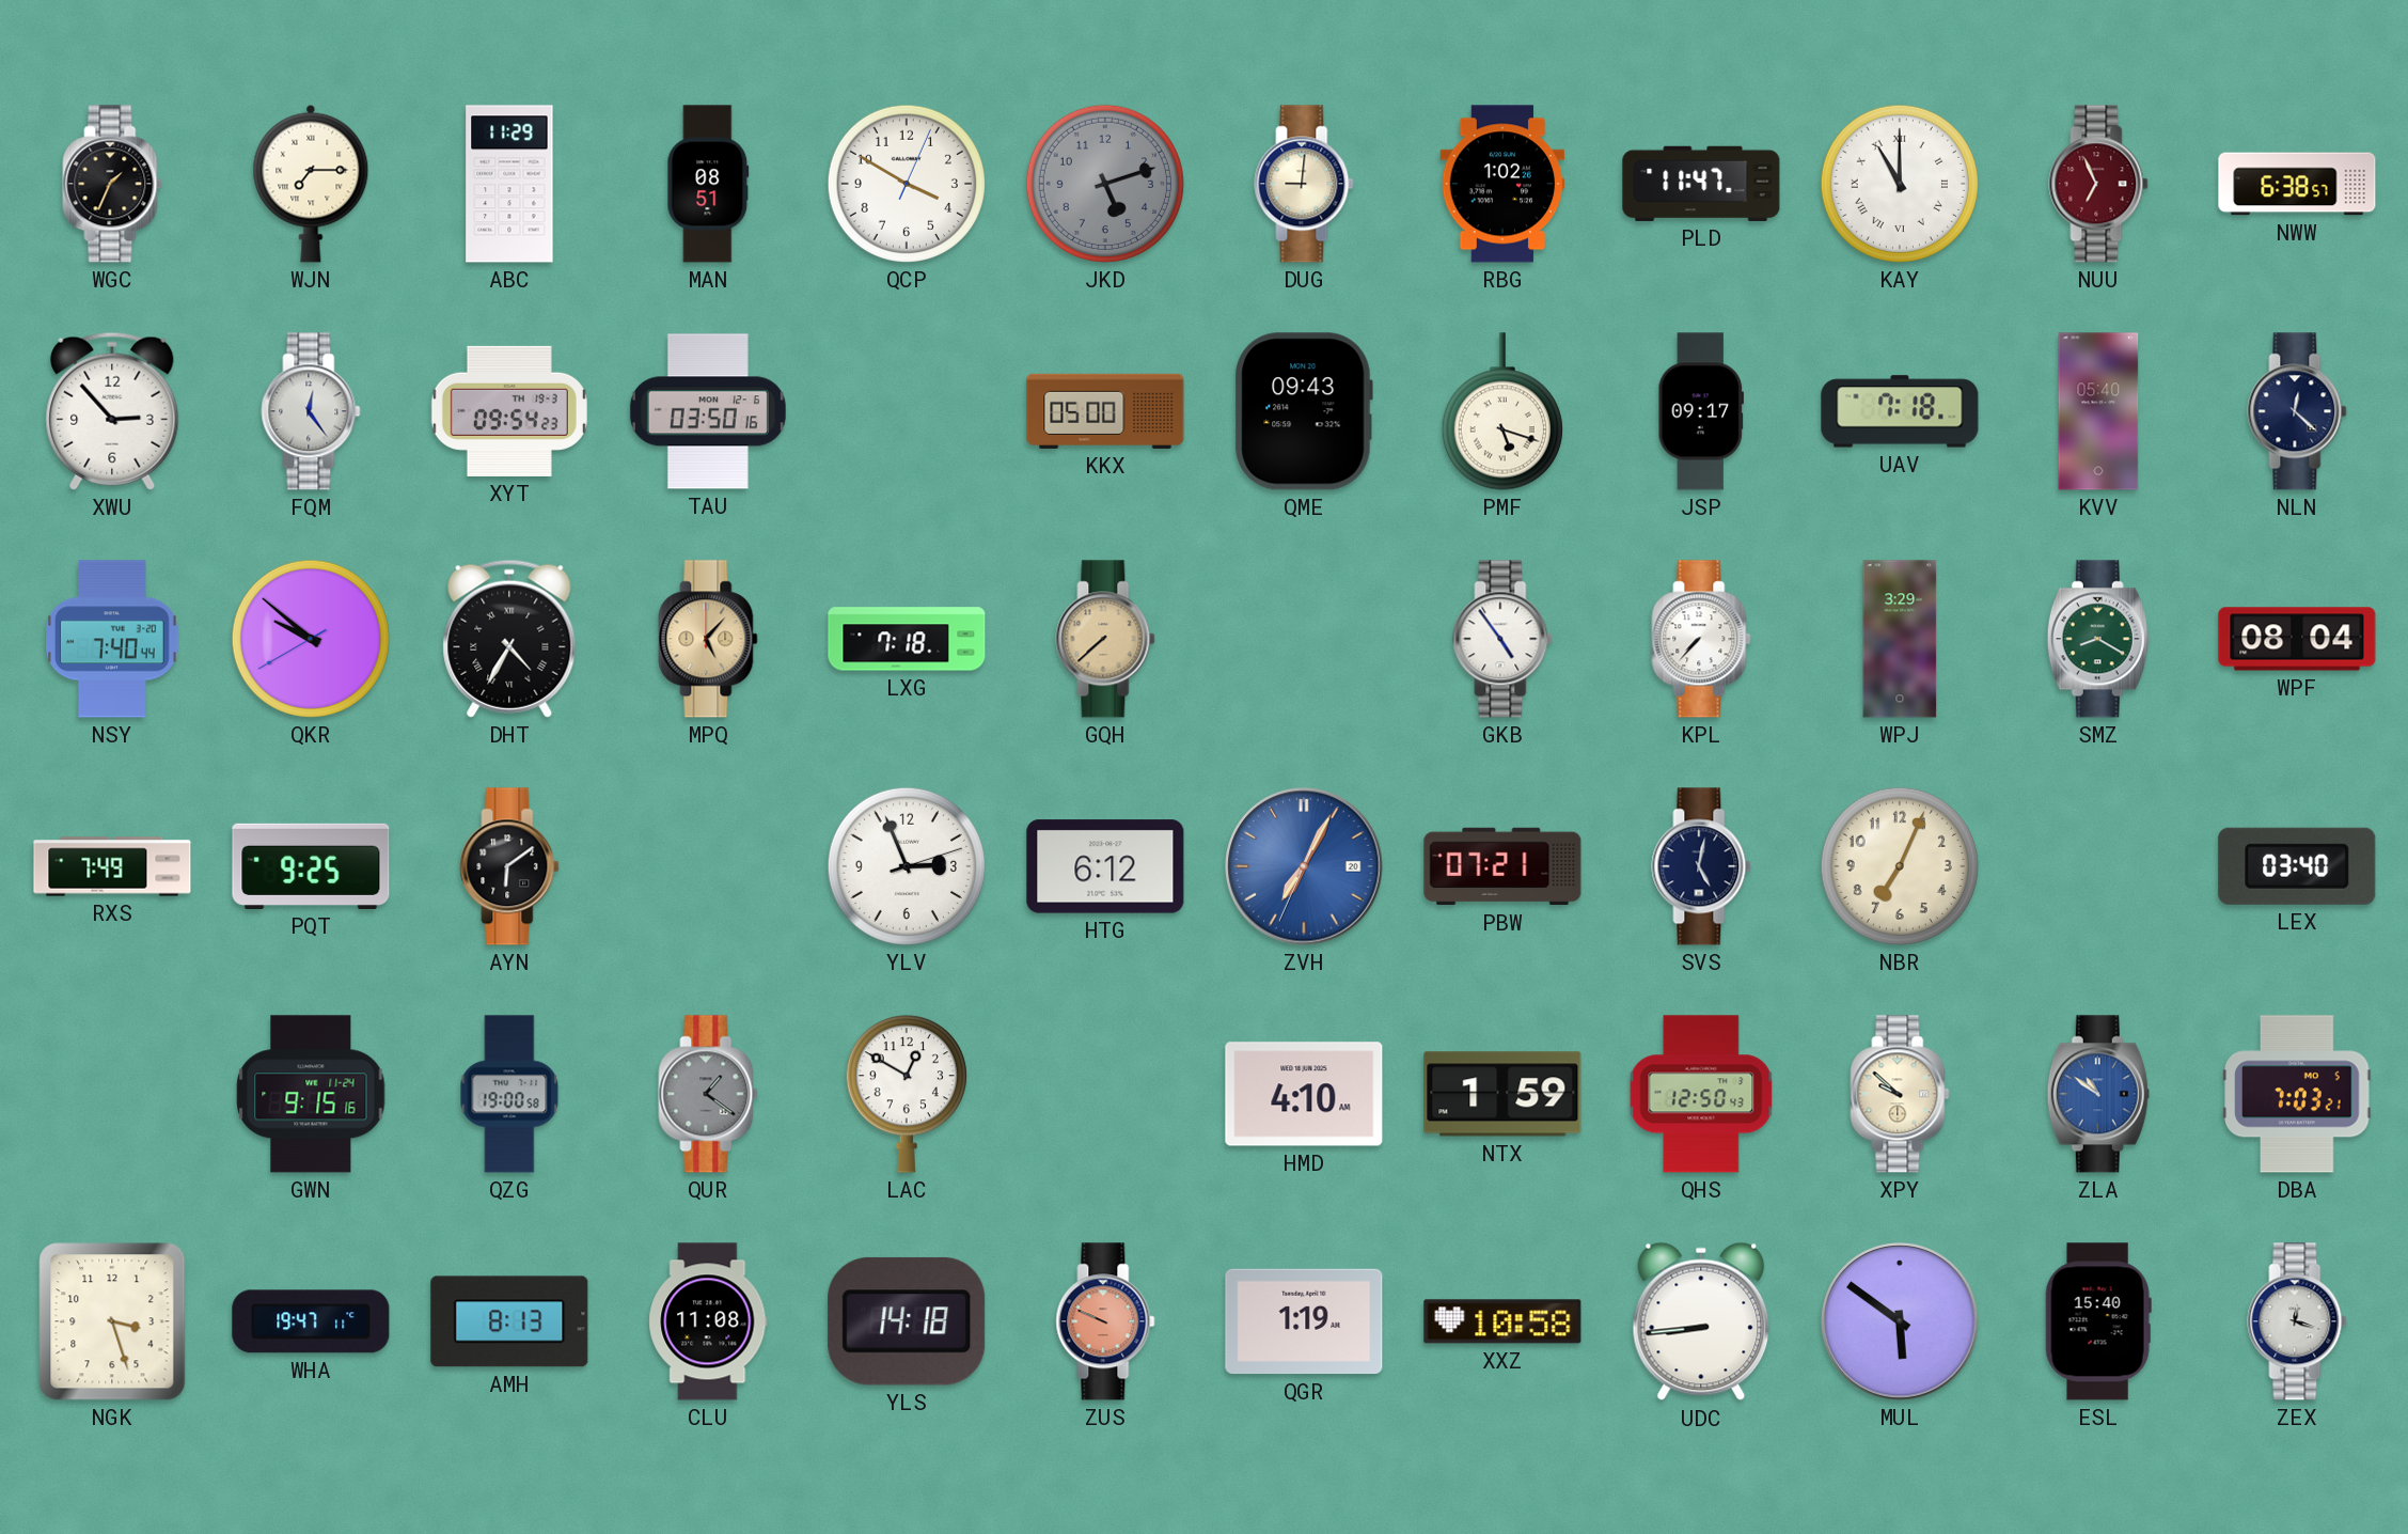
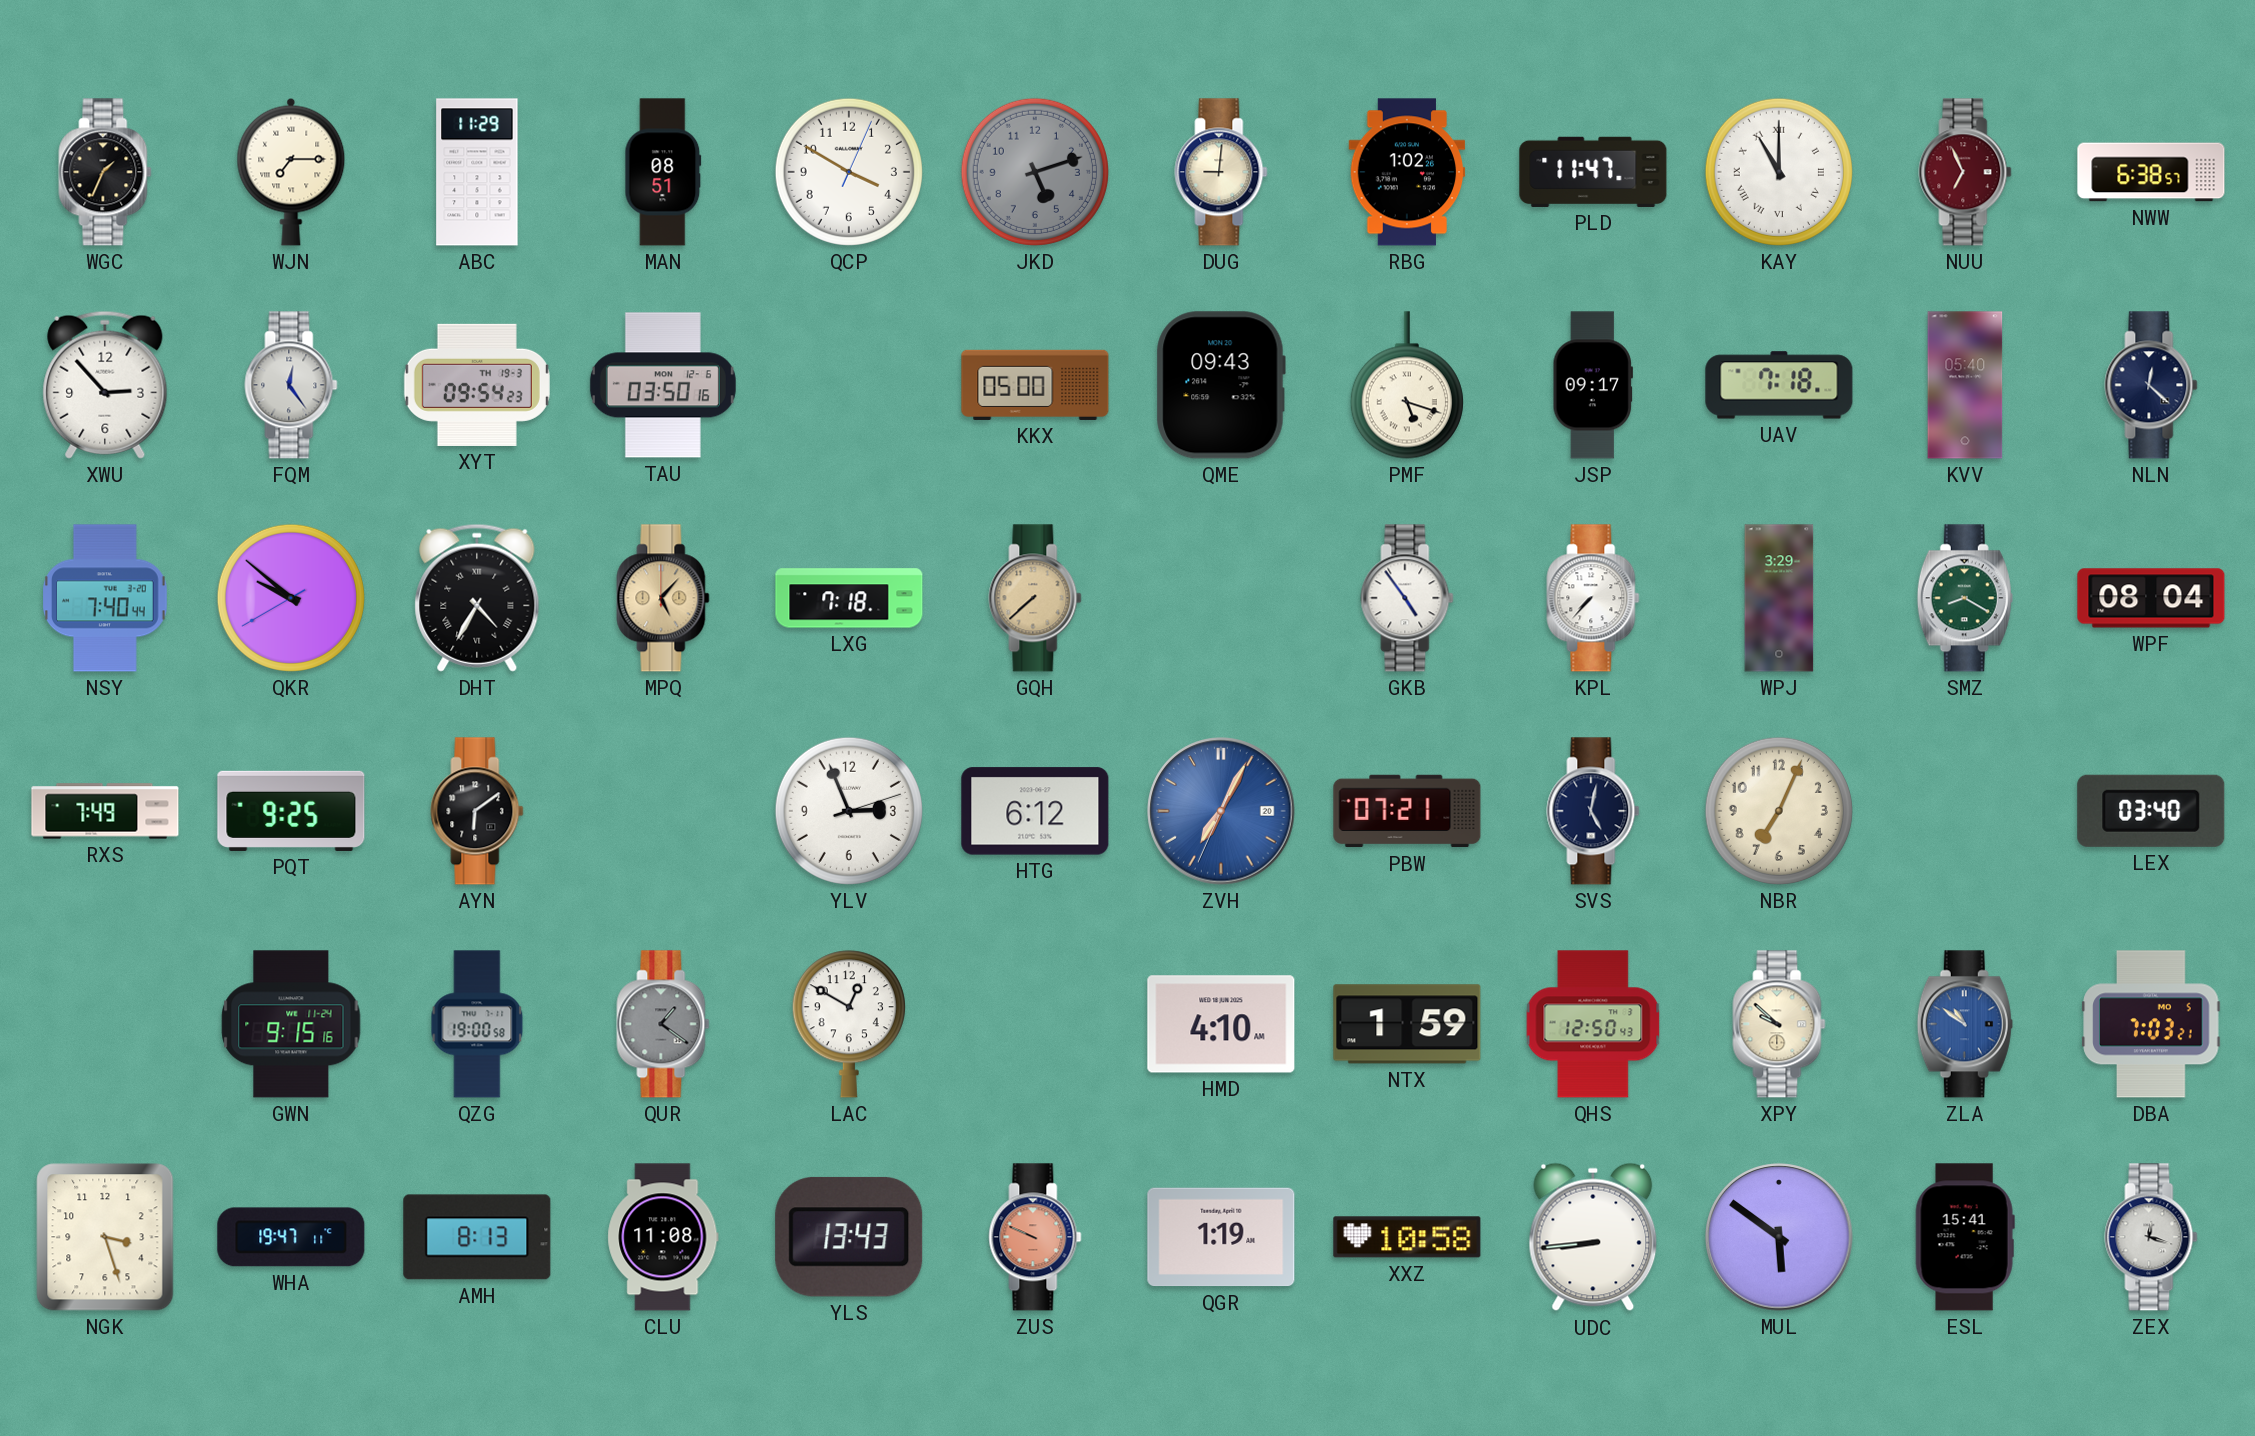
YLS: 14:18 -> 13:43 (849, 1237)
ESL: 15:40 -> 15:41 (1965, 1237)
